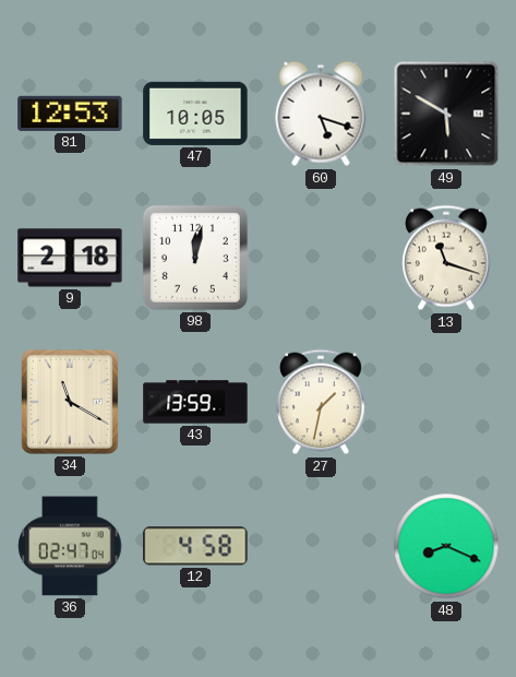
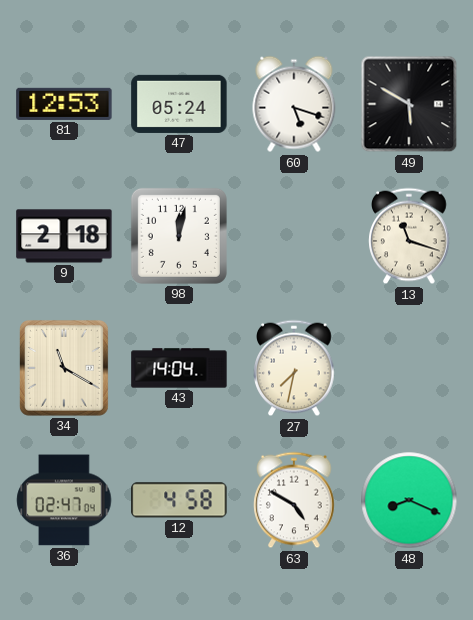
47: 10:05 -> 05:24 (179, 104)
43: 13:59 -> 14:04 (179, 368)
27: 1:32 -> 7:32 (294, 368)
63: none -> 4:50 (294, 500)
